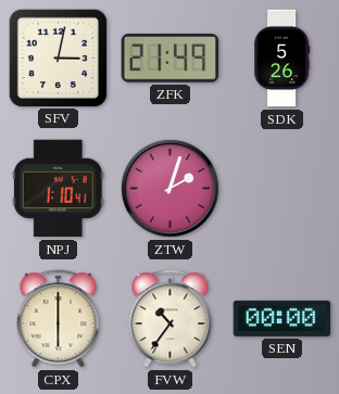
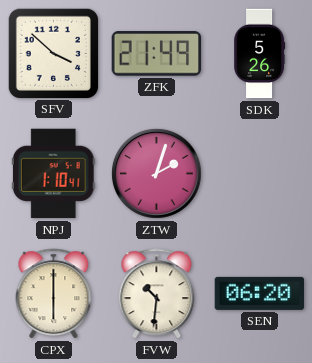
SFV: 3:02 -> 3:52 (53, 53)
FVW: 10:36 -> 10:31 (157, 294)
SEN: 00:00 -> 06:20 (260, 293)
